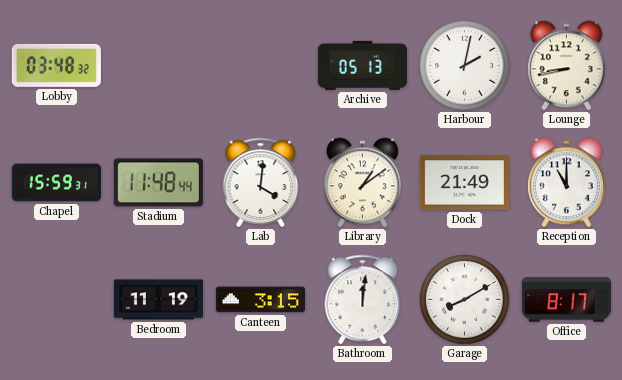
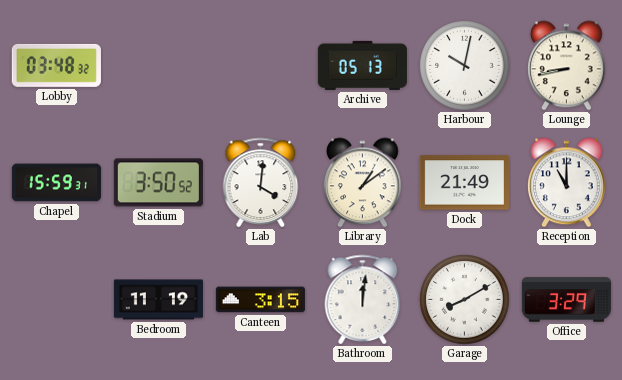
Harbour: 2:02 -> 10:02 (465, 66)
Stadium: 11:48 -> 3:50 (158, 183)
Office: 8:17 -> 3:29 (566, 300)
